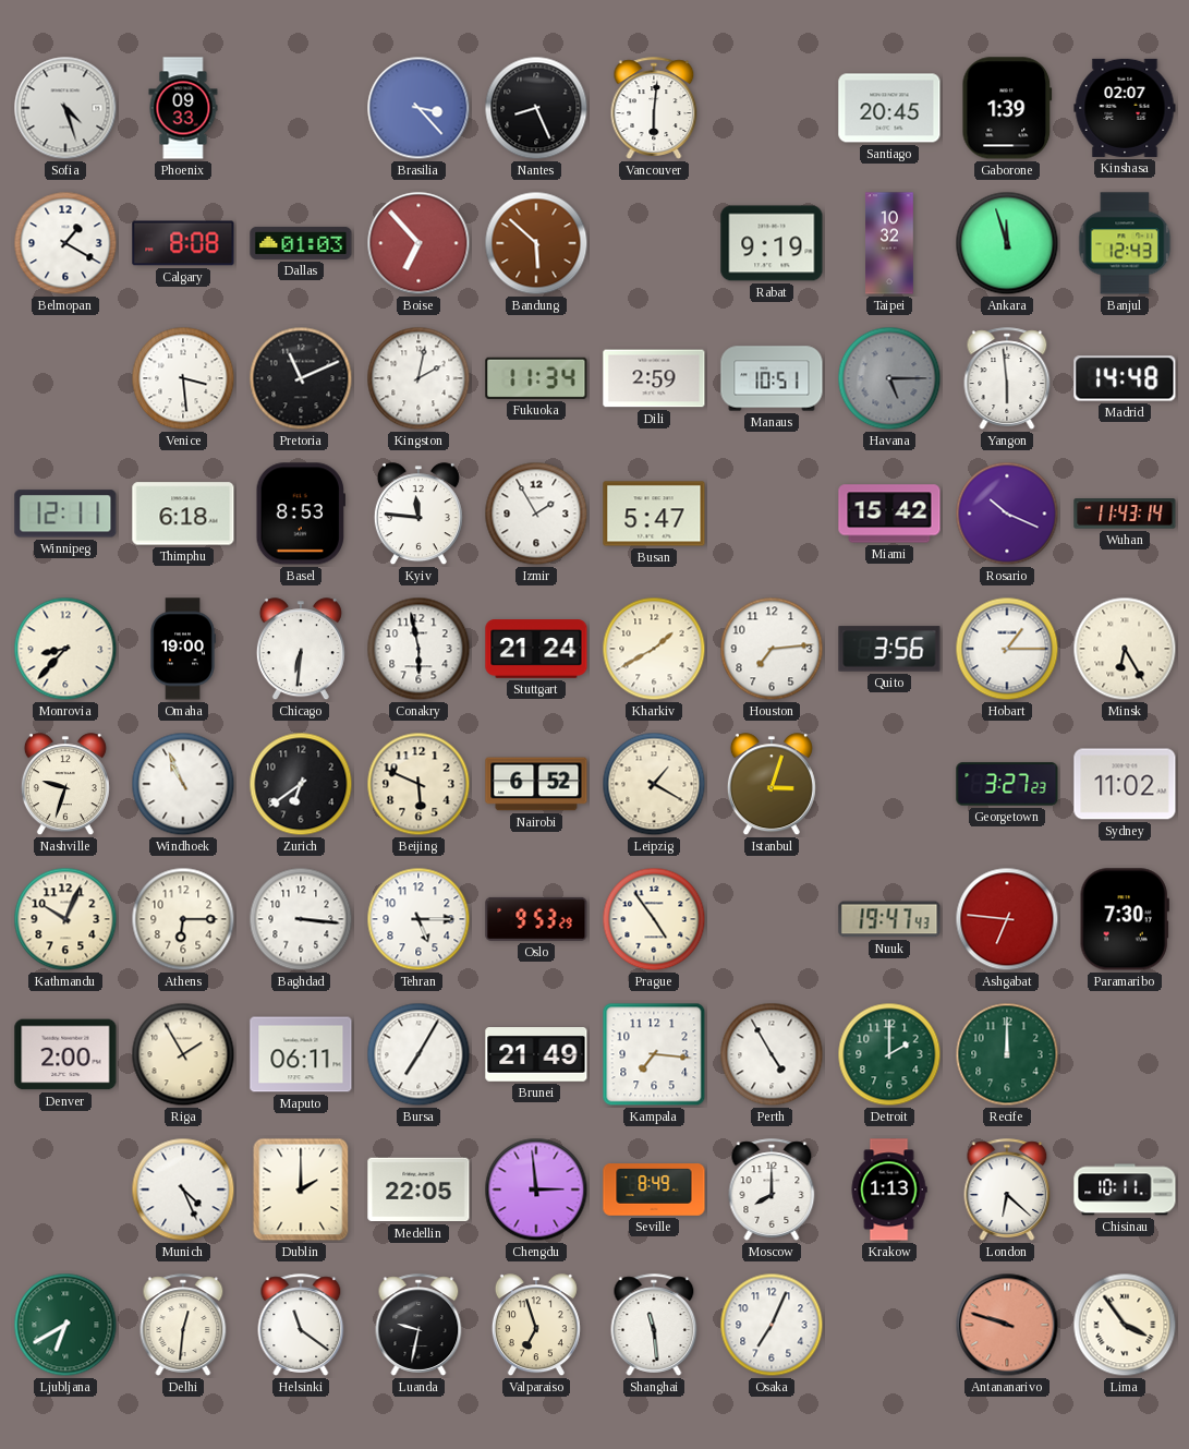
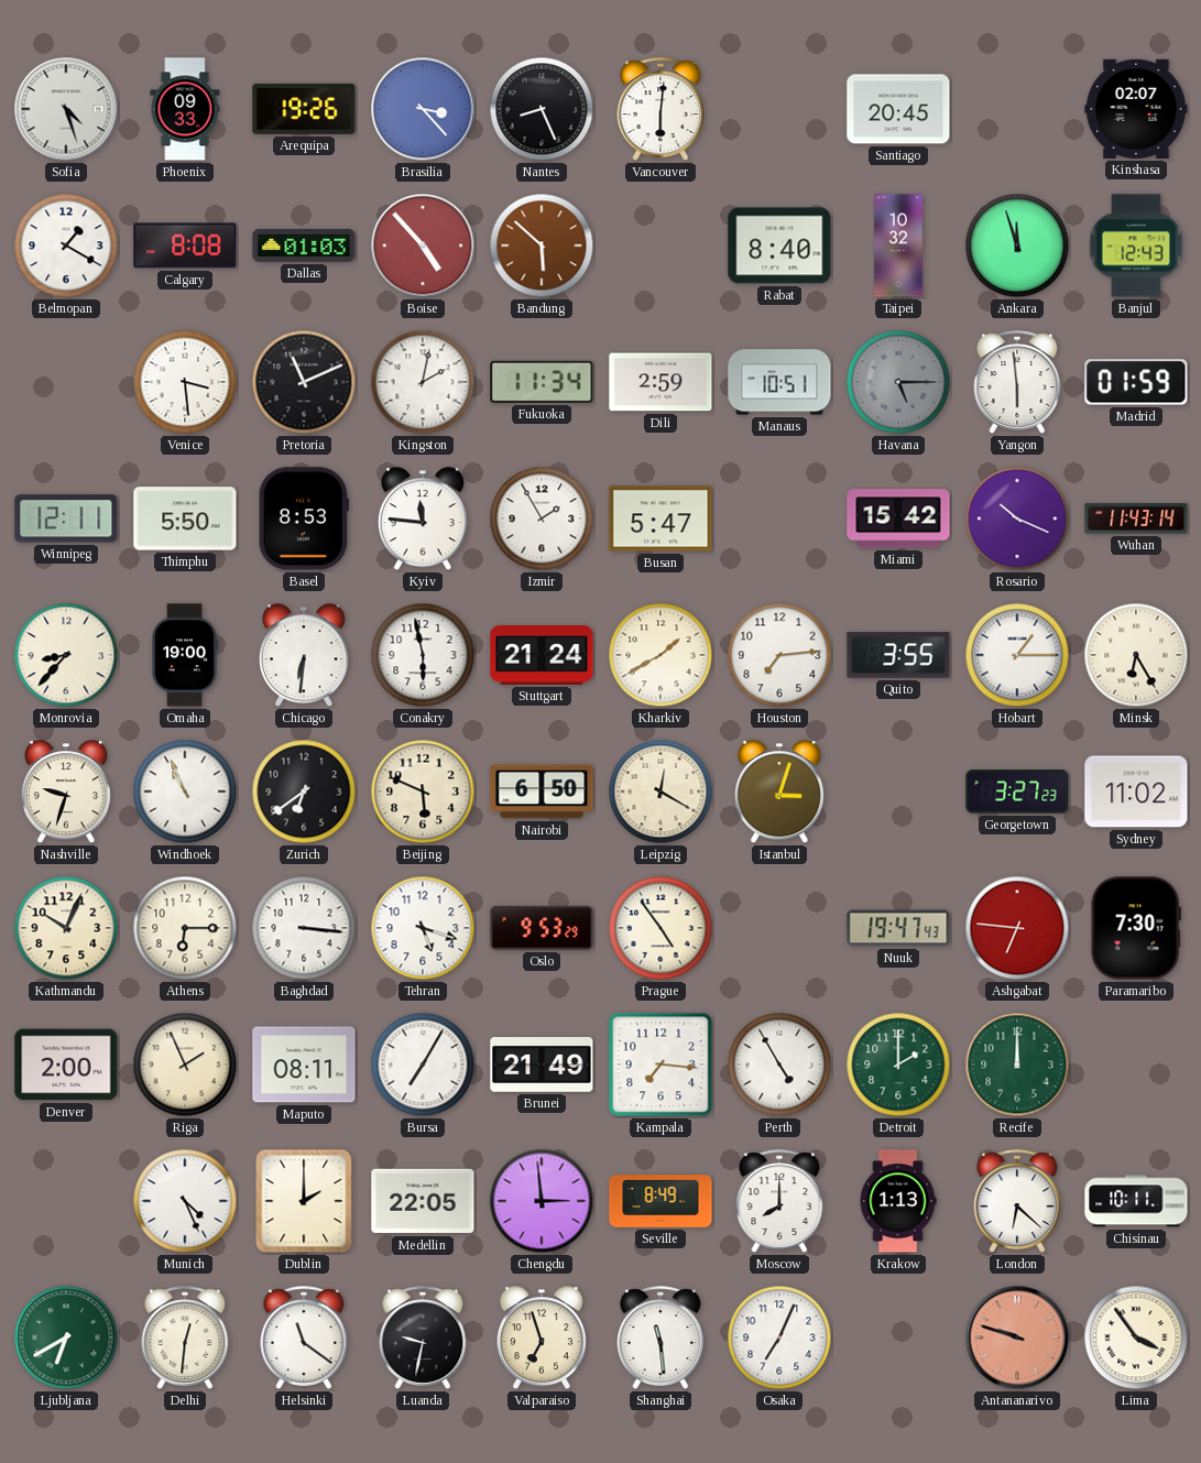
Arequipa: none -> 19:26 (304, 109)
Gaborone: 1:39 -> none (1007, 108)
Boise: 6:53 -> 4:53 (423, 245)
Rabat: 9:19 -> 8:40 (779, 245)
Madrid: 14:48 -> 01:59 (1136, 382)
Thimphu: 6:18 -> 5:50 (185, 518)
Quito: 3:56 -> 3:55 (898, 655)
Nairobi: 6:52 -> 6:50 (542, 791)
Leipzig: 1:20 -> 12:20 (660, 791)
Tehran: 5:15 -> 5:18 (423, 928)
Riga: 1:55 -> 1:56 (185, 1065)
Maputo: 06:11 -> 08:11 (304, 1065)
